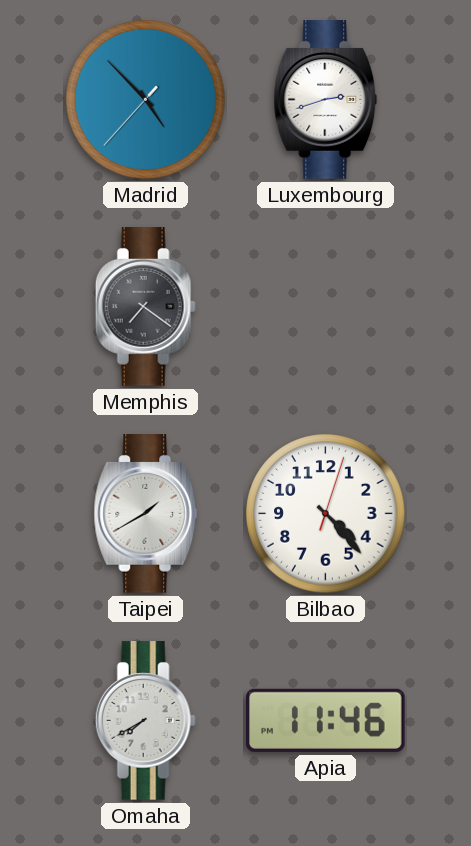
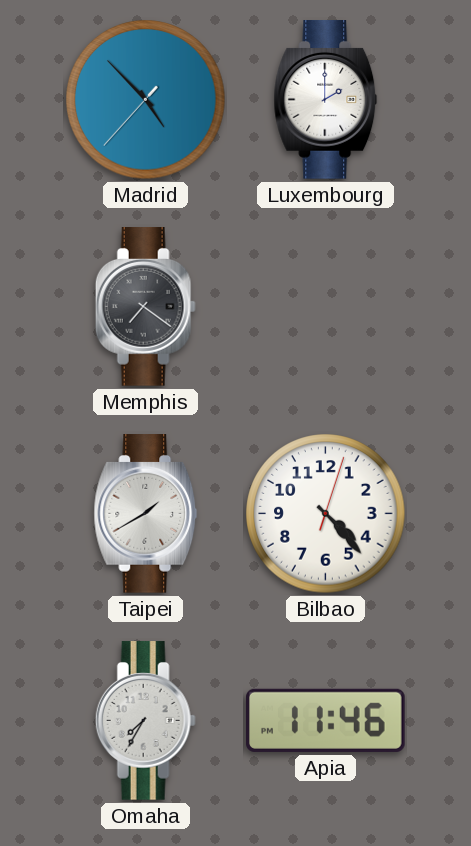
Luxembourg: 2:42 -> 2:00 (326, 100)
Omaha: 7:40 -> 7:35 (145, 721)
